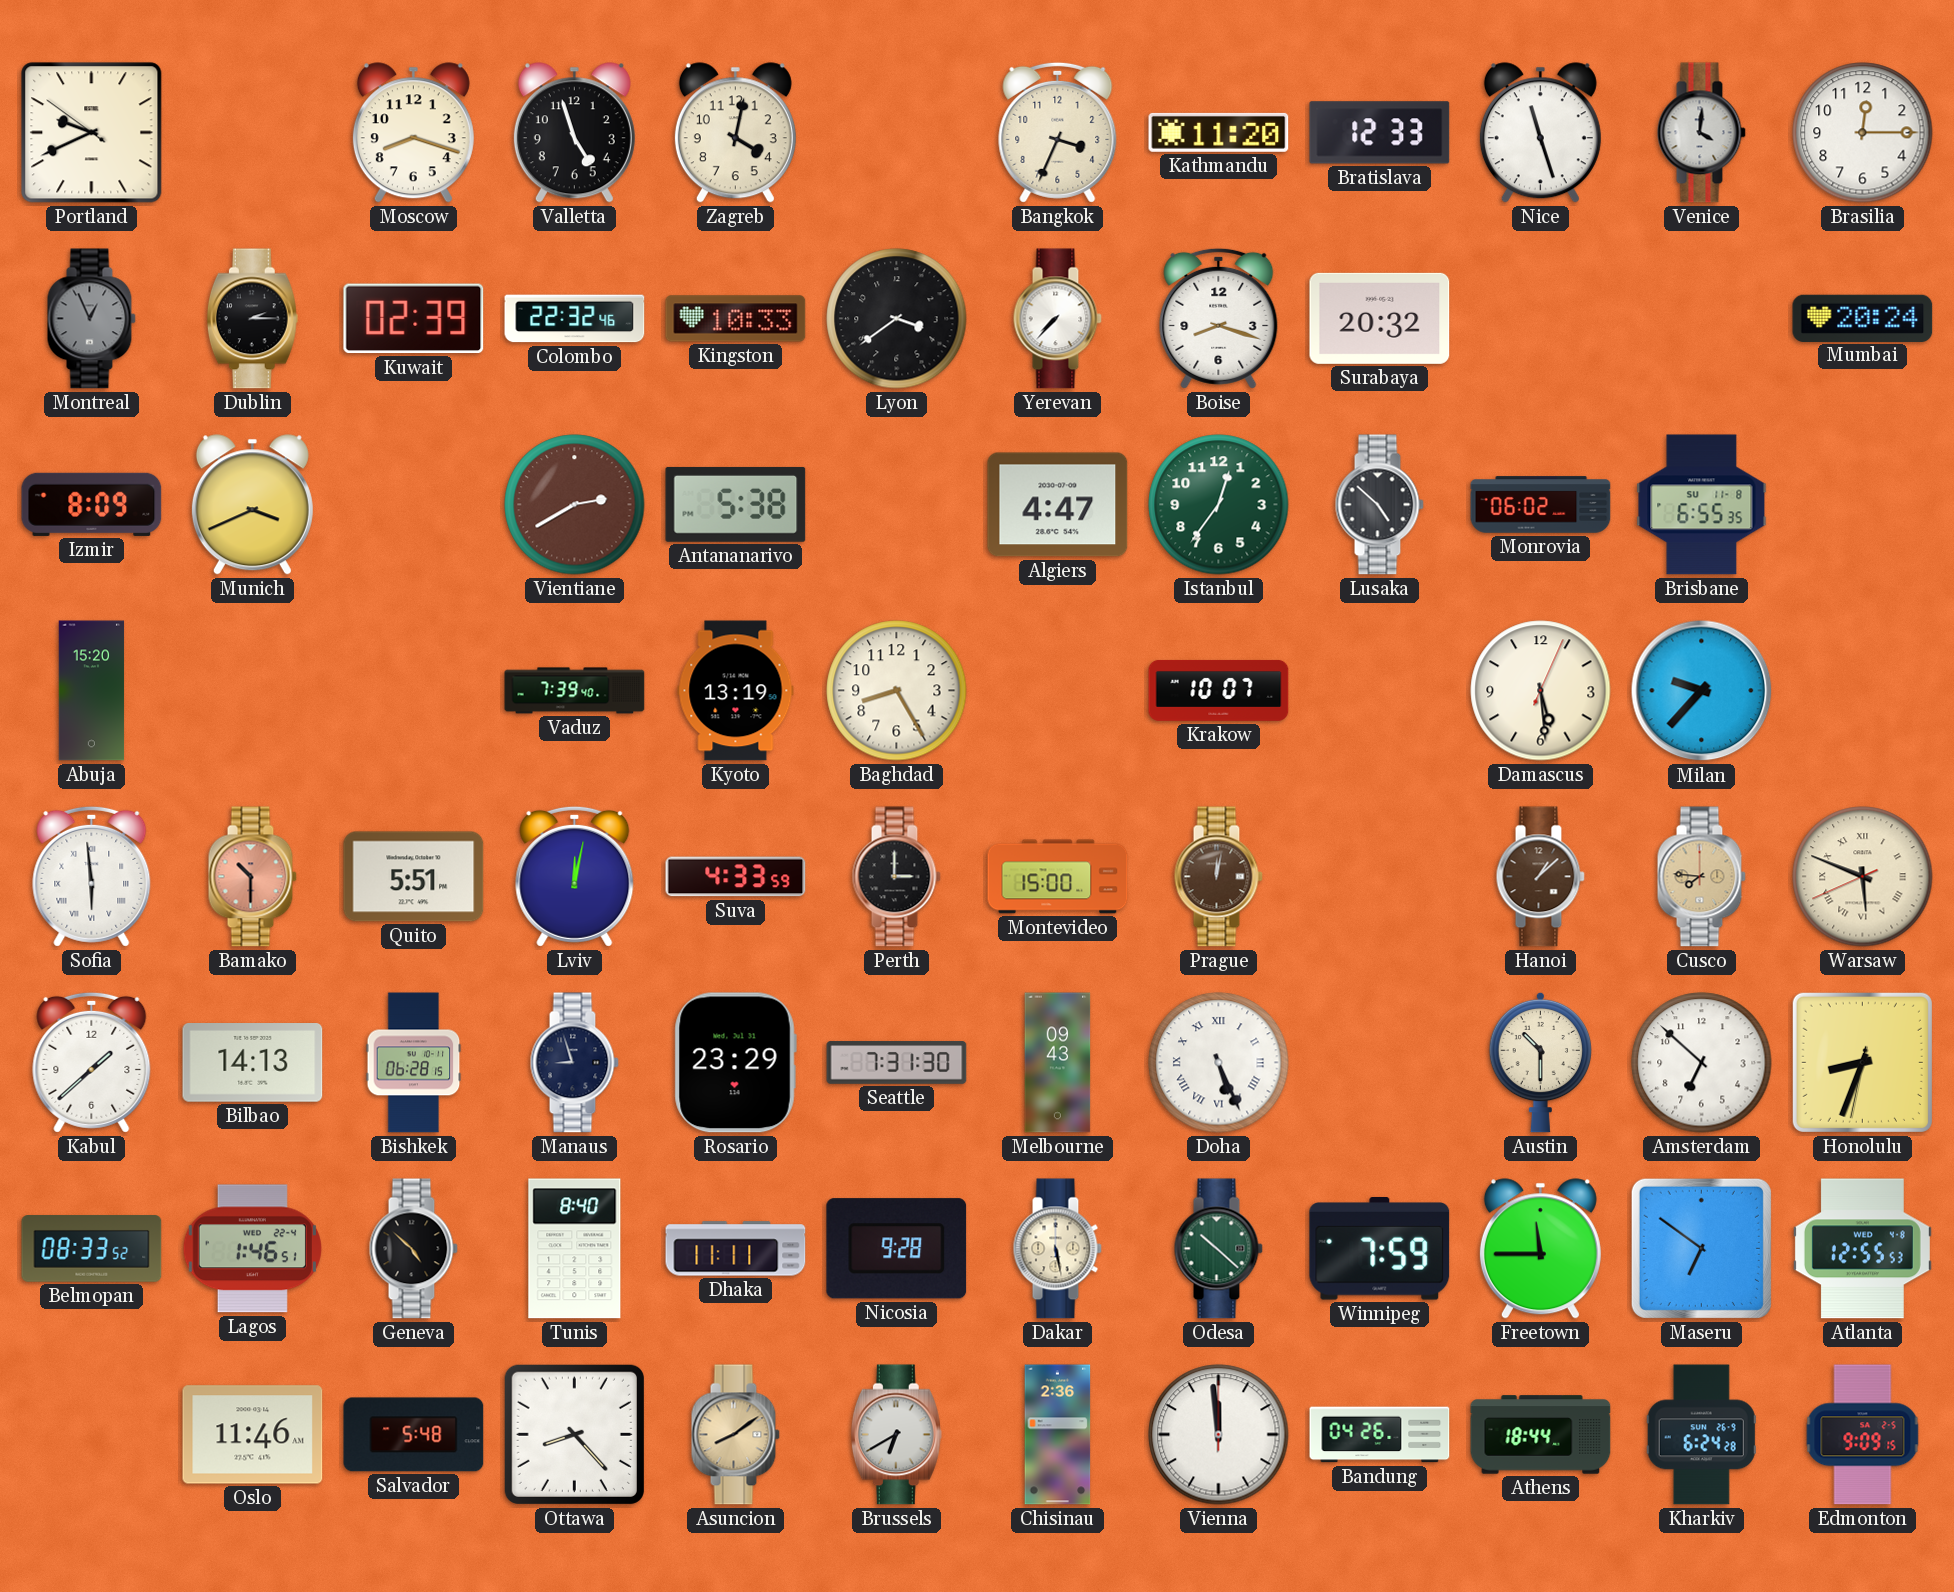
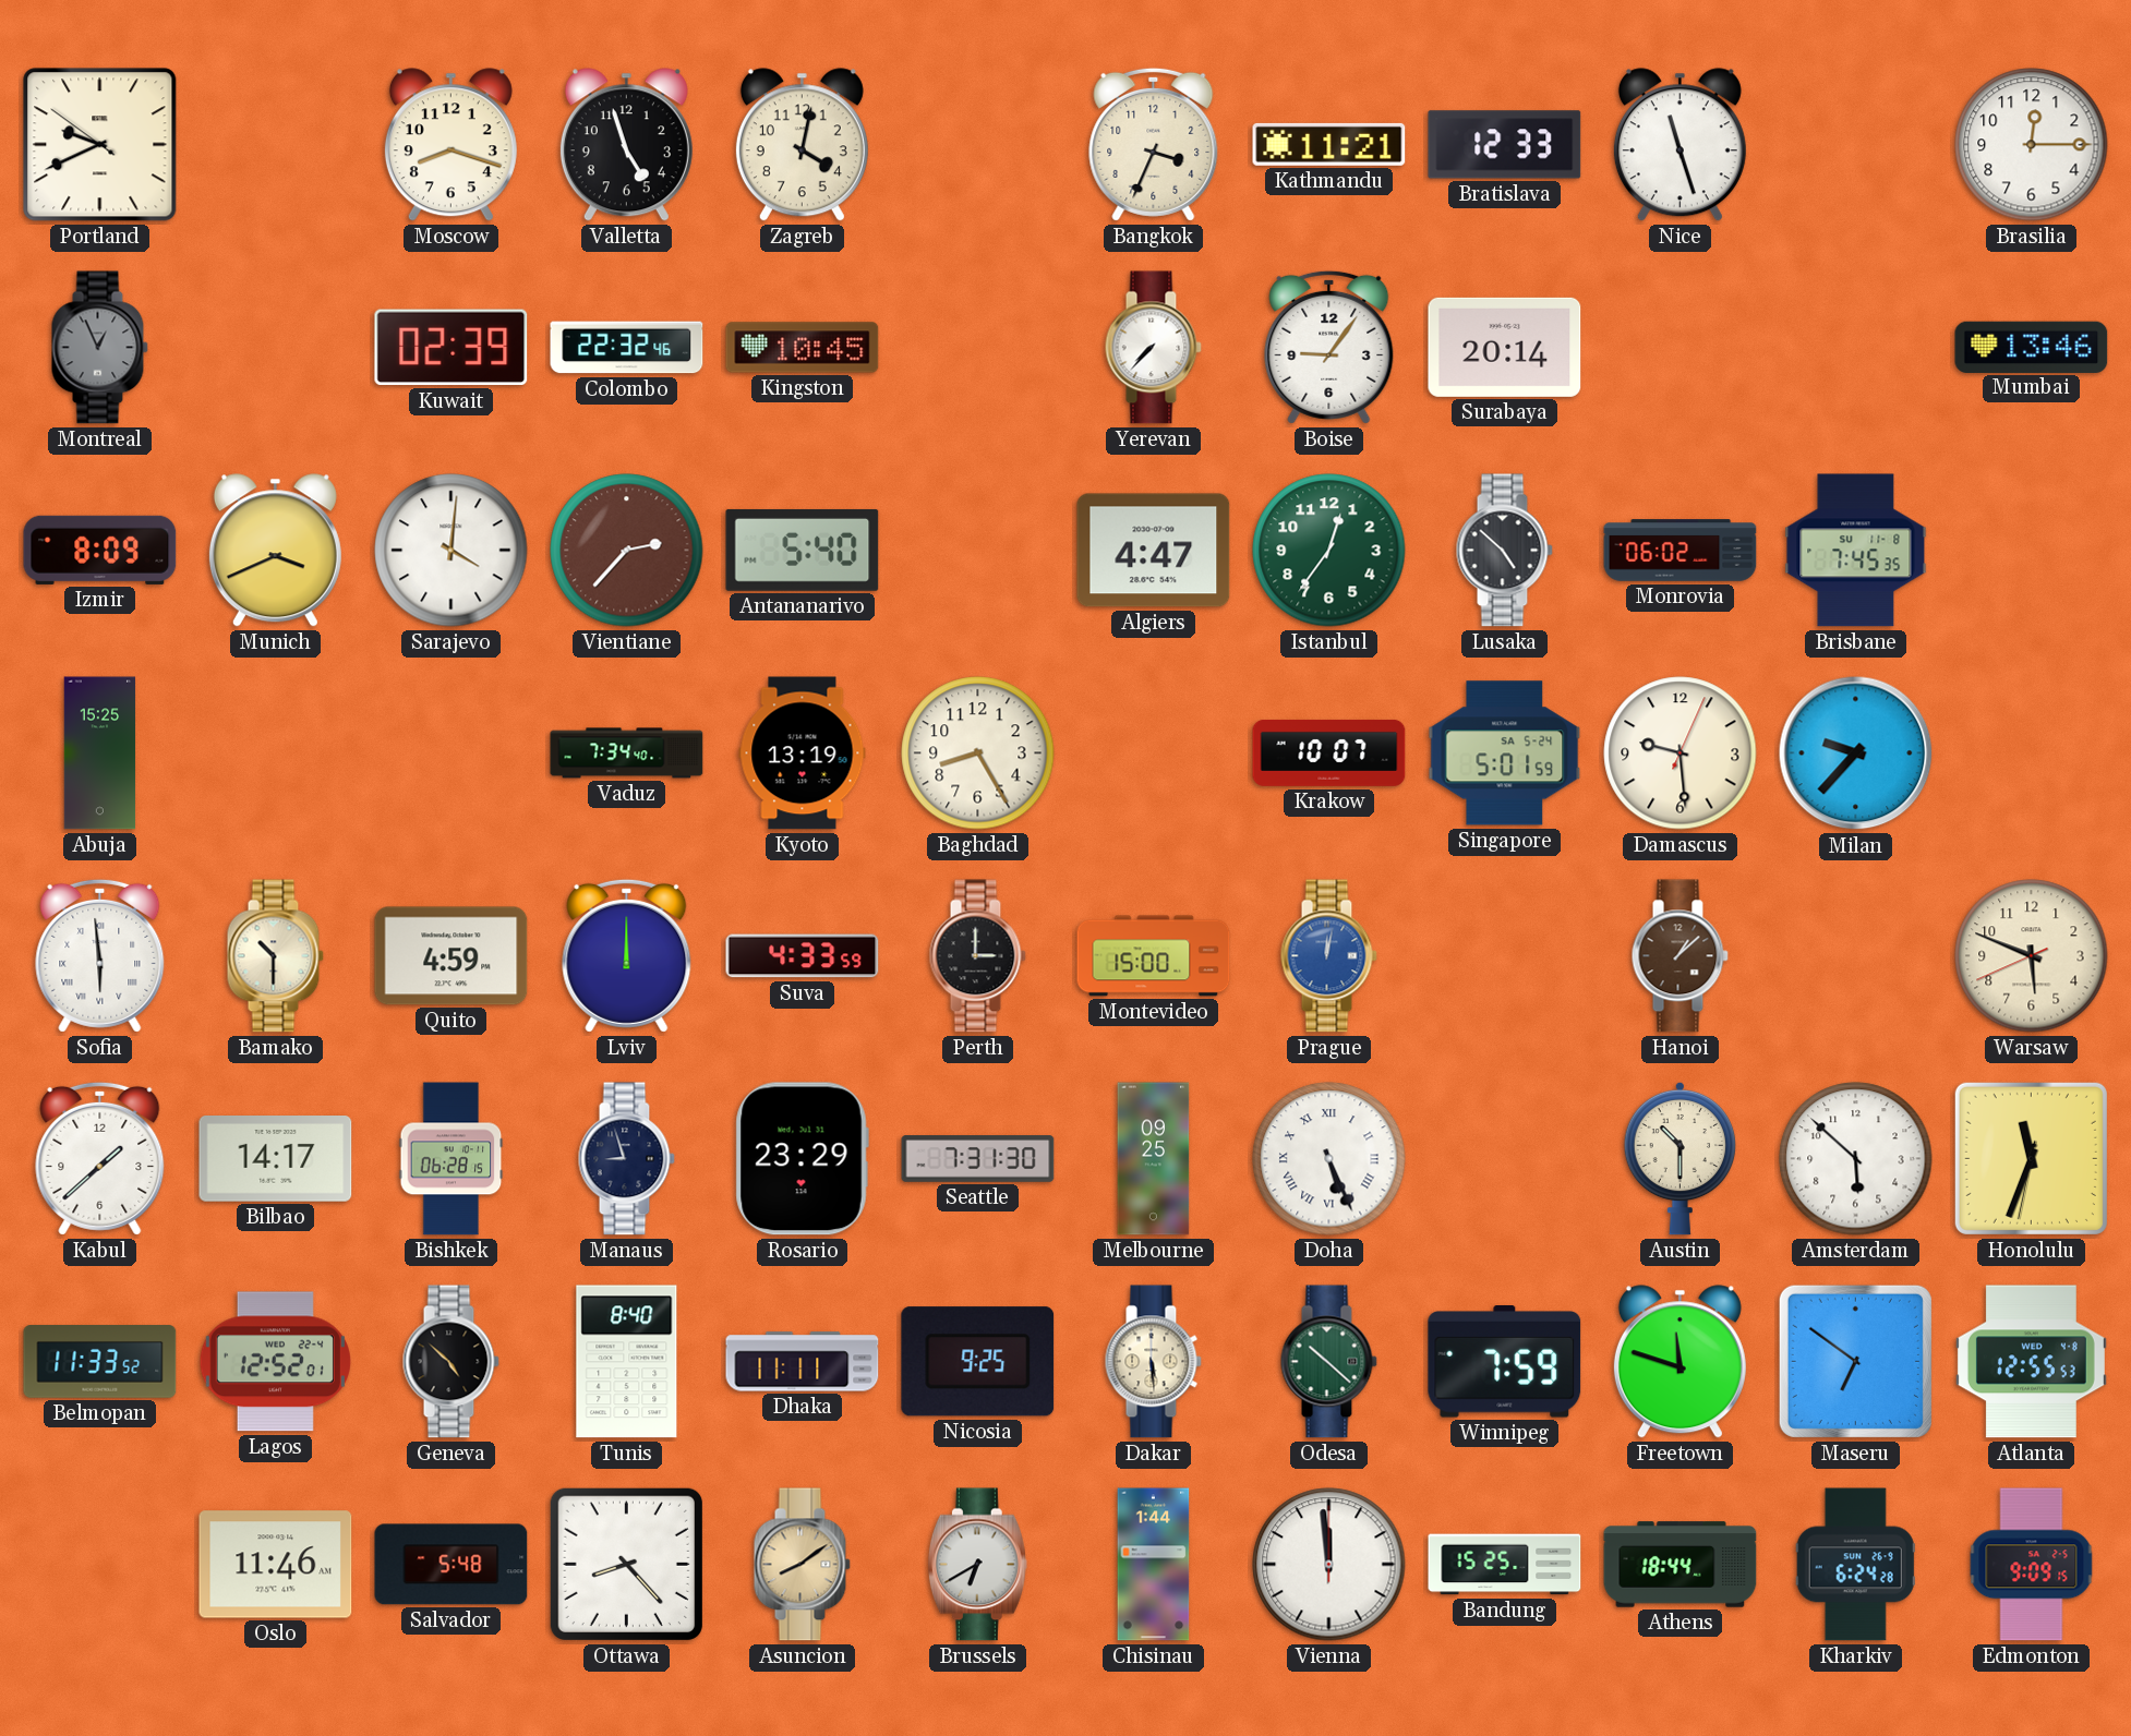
Kathmandu: 11:20 -> 11:21 (1329, 144)
Venice: 4:01 -> none (1701, 133)
Dublin: 2:15 -> none (252, 319)
Kingston: 10:33 -> 10:45 (803, 348)
Lyon: 3:39 -> none (897, 319)
Boise: 8:18 -> 9:06 (1329, 347)
Surabaya: 20:32 -> 20:14 (1505, 347)
Mumbai: 20:24 -> 13:46 (2032, 347)
Sarajevo: none -> 4:01 (452, 551)
Vientiane: 2:40 -> 2:37 (627, 551)
Antananarivo: 5:38 -> 5:40 (803, 550)
Brisbane: 6:55 -> 7:45 (1856, 551)
Abuja: 15:20 -> 15:25 (100, 754)
Vaduz: 7:39 -> 7:34 (627, 754)
Singapore: none -> 5:01 (1505, 754)
Damascus: 5:29 -> 9:29 (1681, 754)
Bamako dial: salmon -> cream (275, 956)
Quito: 5:51 -> 4:59 (452, 956)
Lviv: 12:02 -> 12:00 (627, 955)
Prague dial: brown -> blue (1328, 956)
Cusco: 7:46 -> none (1701, 877)
Warsaw numerals: Roman -> Arabic (2032, 956)
Bilbao: 14:13 -> 14:17 (276, 1159)
Melbourne: 09:43 -> 09:25 (1154, 1159)
Amsterdam: 6:52 -> 5:52 (1856, 1159)
Honolulu: 8:33 -> 11:33 (2031, 1158)
Belmopan: 08:33 -> 11:33 (100, 1362)
Lagos: 1:46 -> 12:52 (275, 1362)
Nicosia: 9:28 -> 9:25 (978, 1362)
Dakar: 5:28 -> 5:29 (1153, 1362)
Freetown: 11:45 -> 11:48 (1679, 1362)
Chisinau: 2:36 -> 1:44 (1154, 1565)
Bandung: 04:26 -> 15:25 (1505, 1565)
